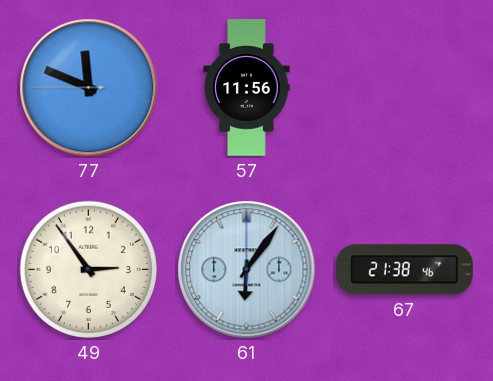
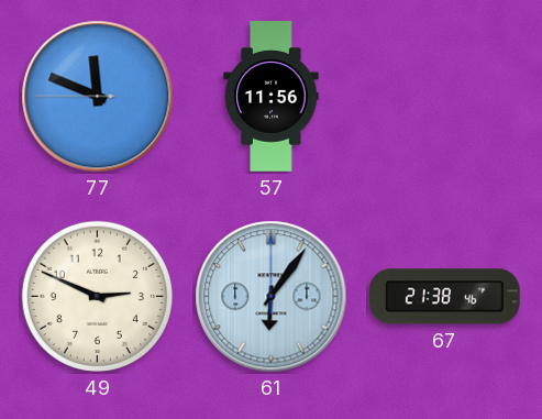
49: 2:54 -> 2:49 (97, 296)
